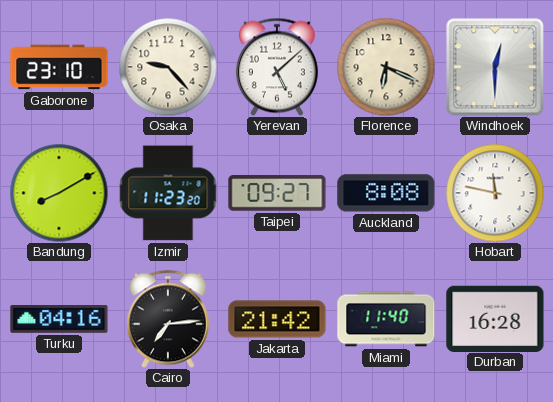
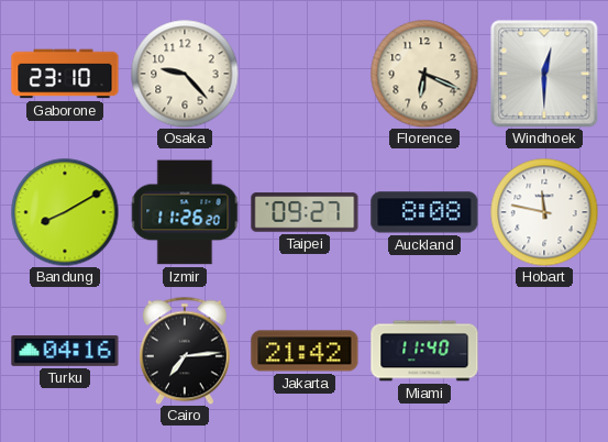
Yerevan: 5:08 -> none (277, 67)
Izmir: 11:23 -> 11:26 (185, 212)
Durban: 16:28 -> none (495, 318)
